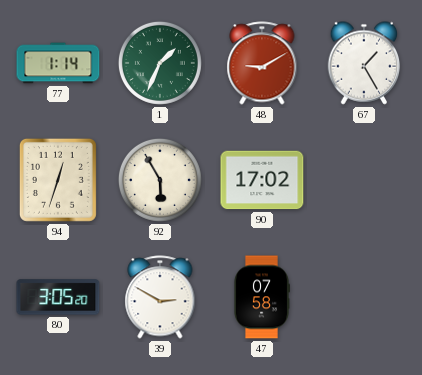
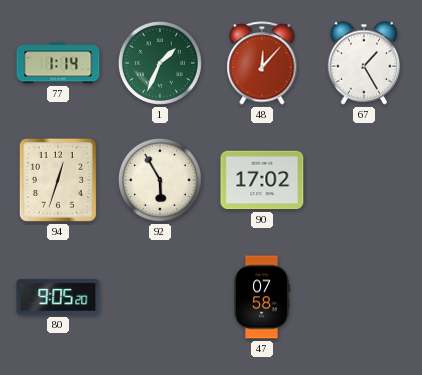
48: 9:10 -> 12:07 (262, 63)
80: 3:05 -> 9:05 (58, 297)
39: 2:50 -> none (160, 297)
